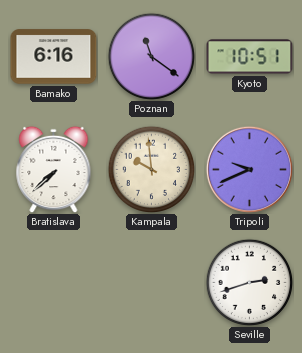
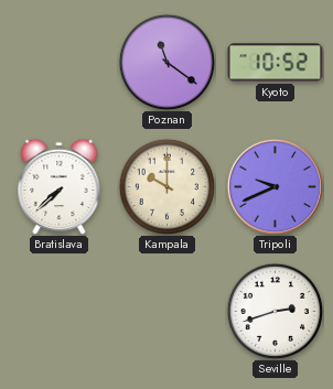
Bamako: 6:16 -> none (54, 57)
Kyoto: 10:51 -> 10:52 (276, 63)
Kampala: 9:59 -> 10:00 (166, 186)
